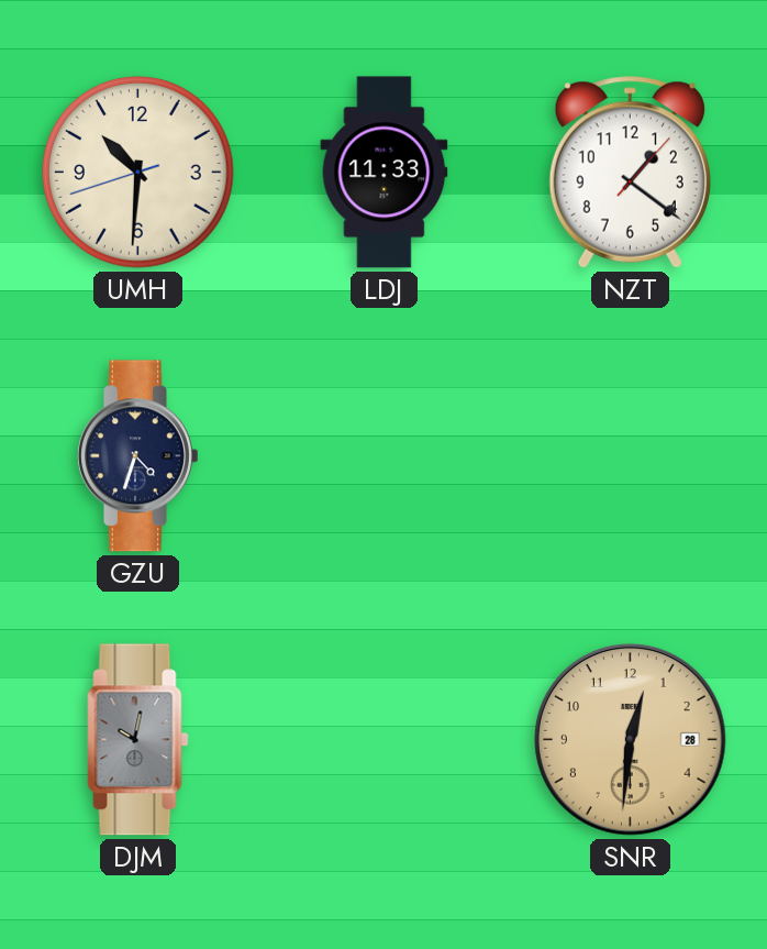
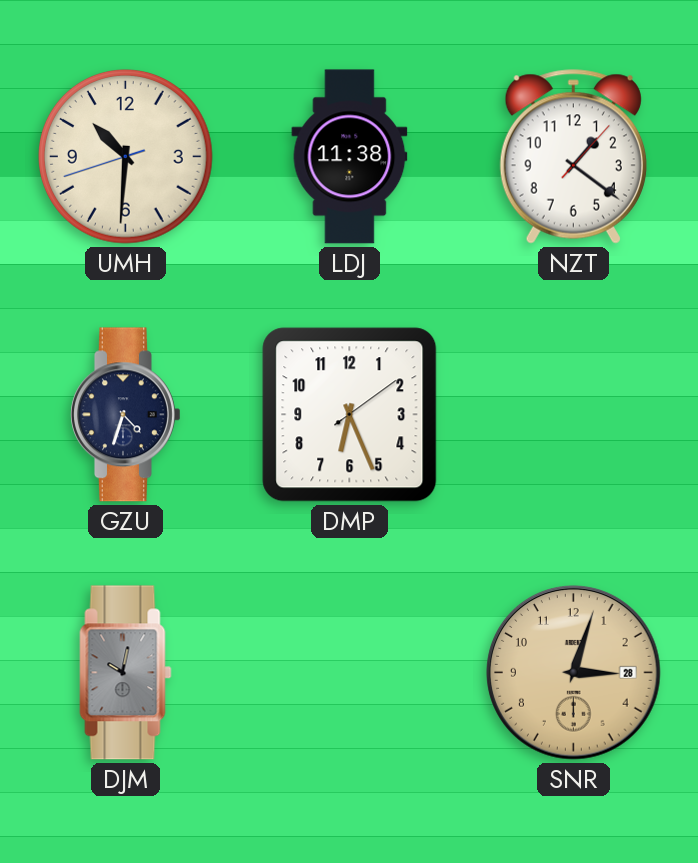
LDJ: 11:33 -> 11:38 (350, 157)
DMP: none -> 6:26 (350, 415)
SNR: 12:31 -> 3:03 (574, 673)
